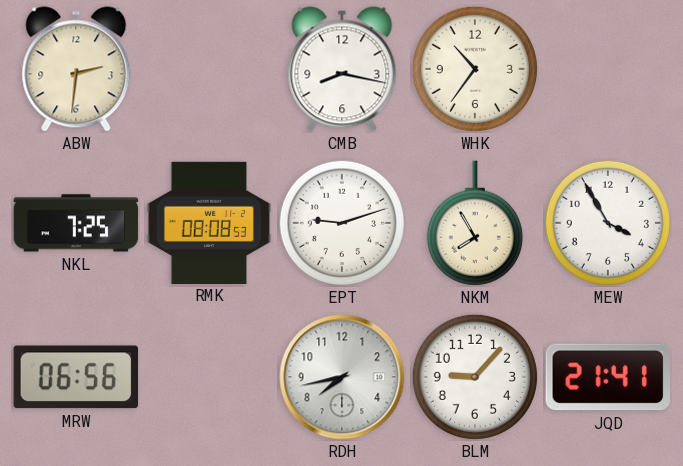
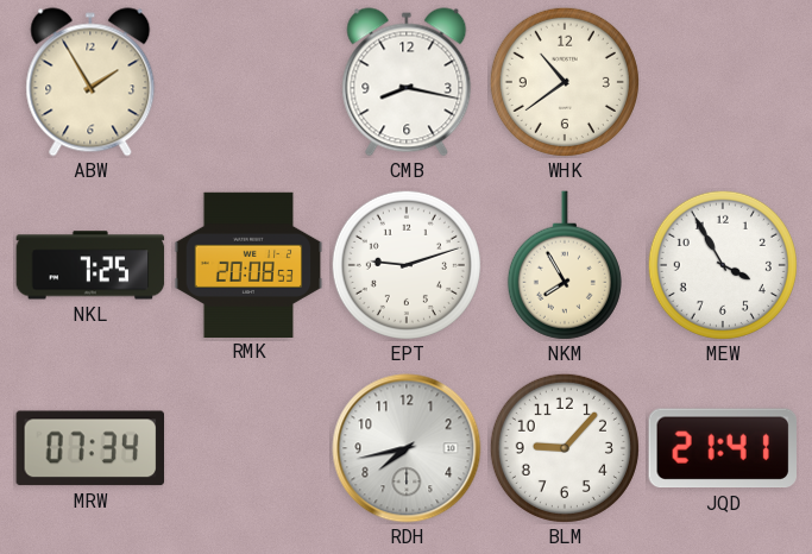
ABW: 2:31 -> 1:55 (90, 82)
WHK: 10:36 -> 10:39 (565, 82)
RMK: 08:08 -> 20:08 (248, 264)
MRW: 06:56 -> 07:34 (89, 448)
